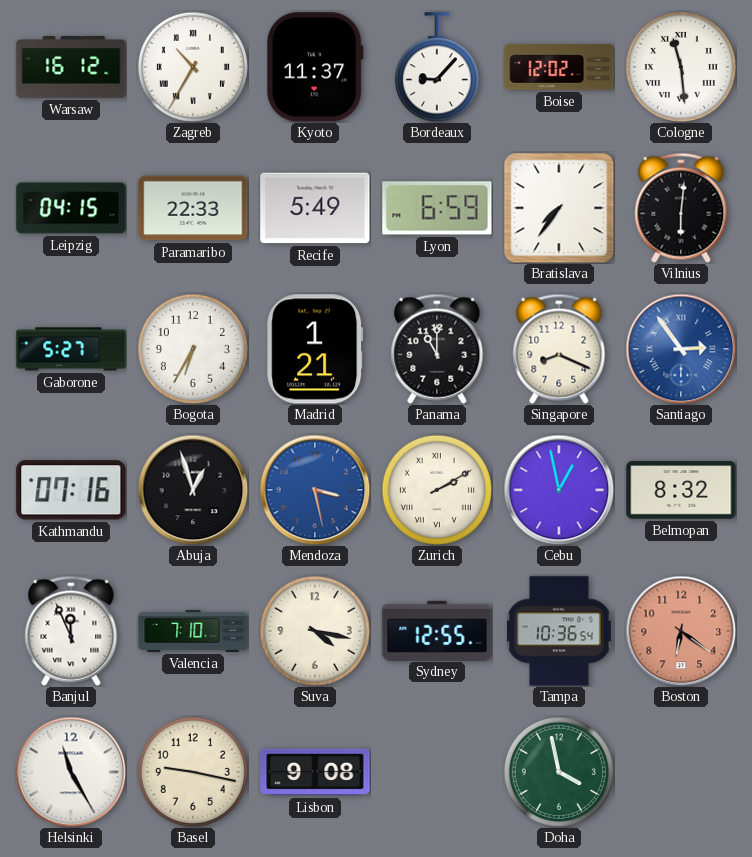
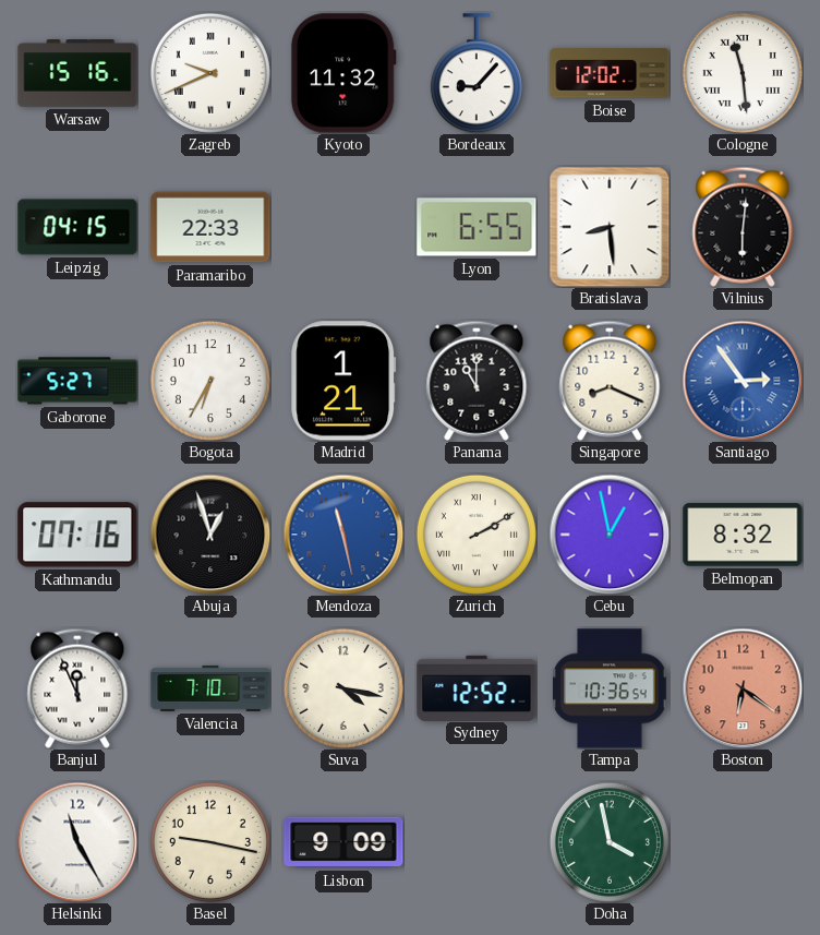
Warsaw: 16:12 -> 15:16 (77, 73)
Zagreb: 10:35 -> 9:41 (210, 73)
Kyoto: 11:37 -> 11:32 (343, 73)
Recife: 5:49 -> none (315, 208)
Lyon: 6:59 -> 6:55 (477, 227)
Bratislava: 7:36 -> 8:29 (610, 227)
Mendoza: 3:28 -> 11:28 (343, 535)
Sydney: 12:55 -> 12:52 (477, 687)
Lisbon: 9:08 -> 9:09 (343, 842)
